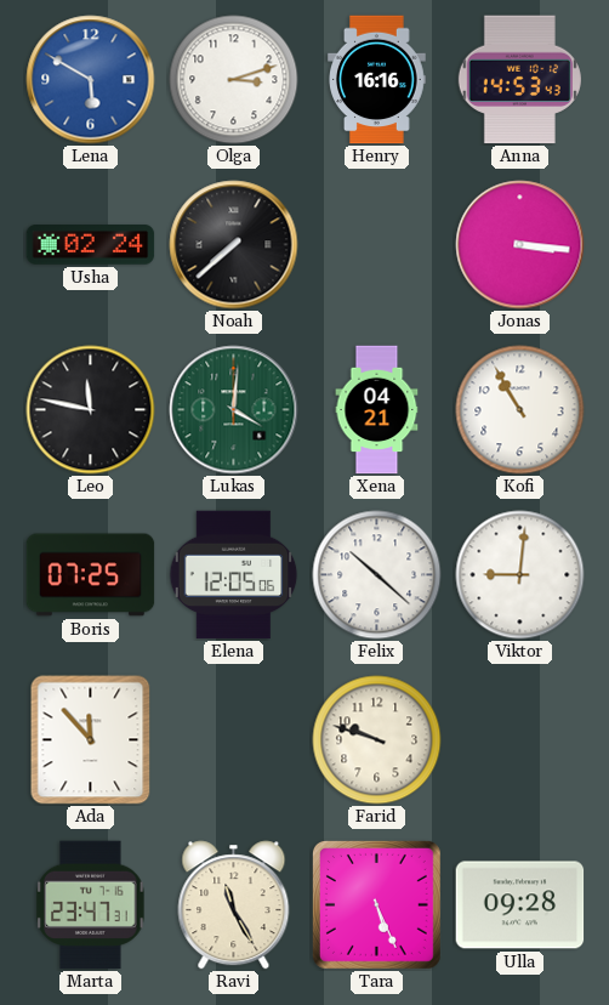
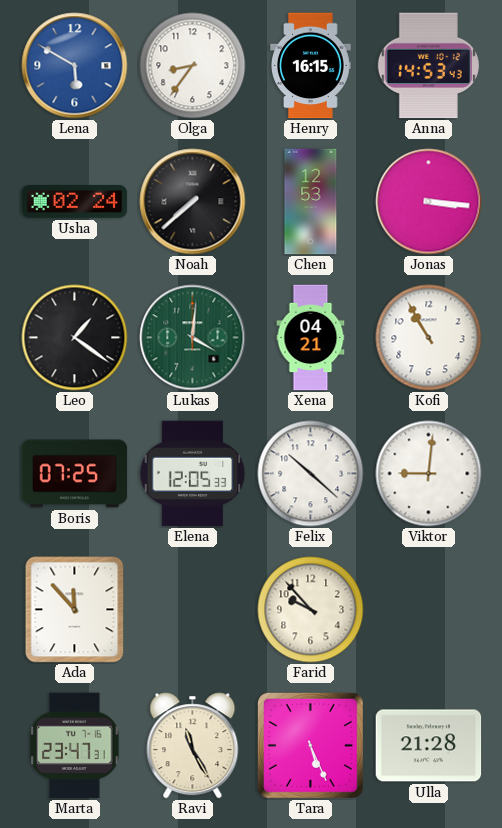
Olga: 3:12 -> 8:36 (193, 66)
Henry: 16:16 -> 16:15 (311, 66)
Chen: none -> 12:53 (311, 202)
Leo: 11:47 -> 1:21 (75, 338)
Elena: 12:05:06 -> 12:05:33 (193, 474)
Farid: 9:48 -> 9:53 (311, 610)
Ulla: 09:28 -> 21:28 (429, 746)
